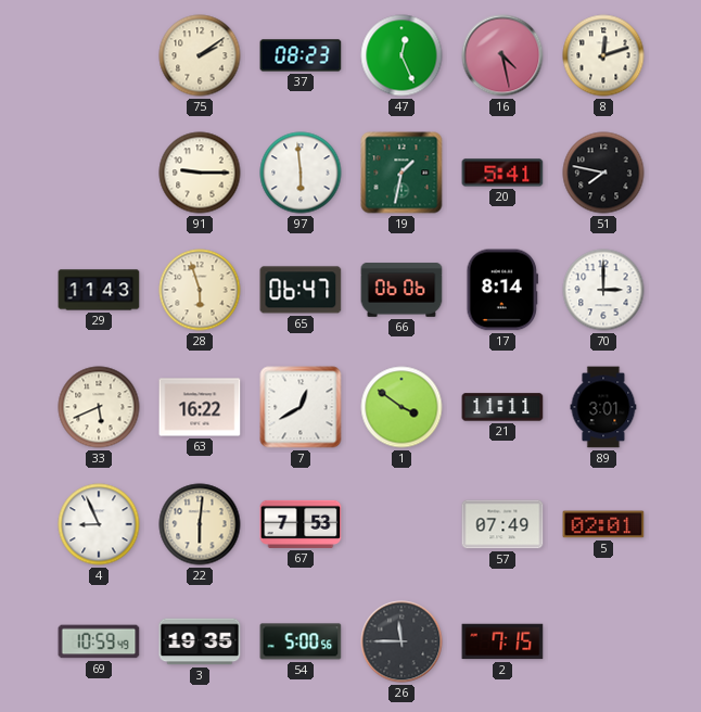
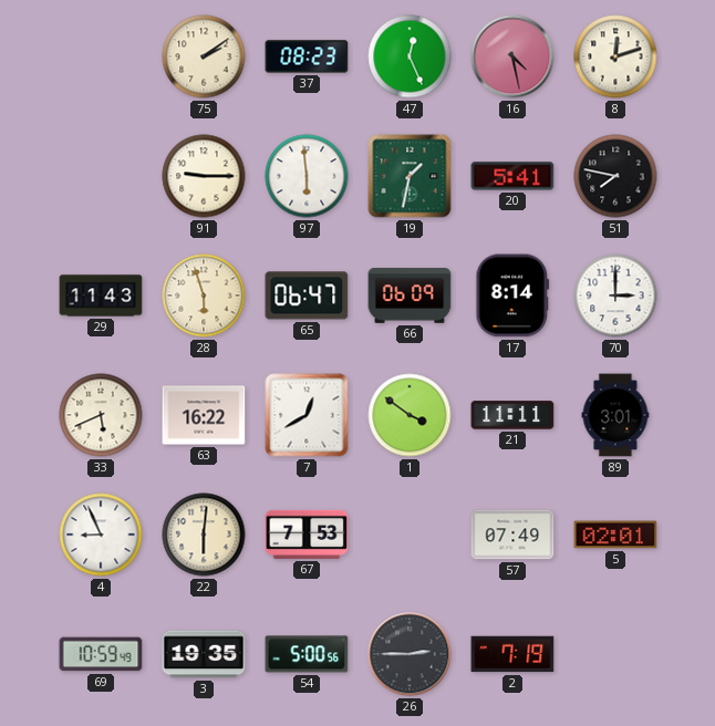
66: 06:06 -> 06:09 (410, 295)
26: 11:45 -> 2:45 (410, 654)
2: 7:15 -> 7:19 (512, 654)
